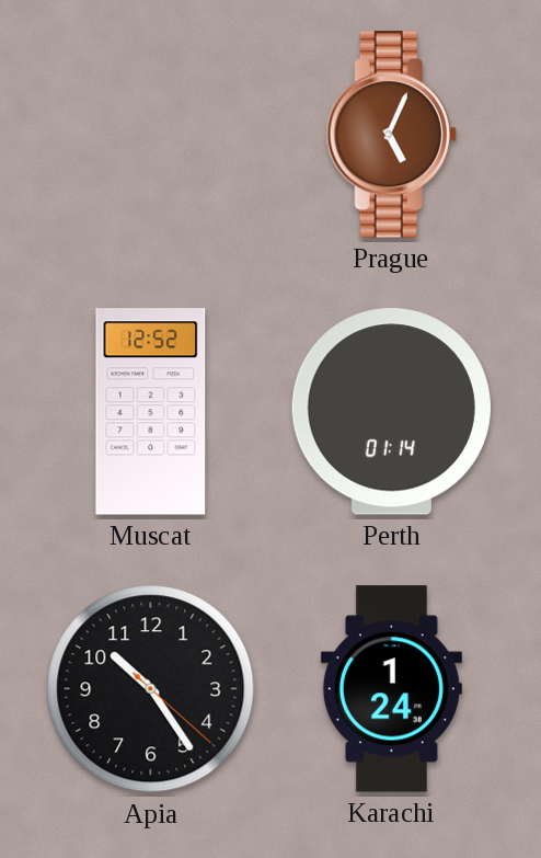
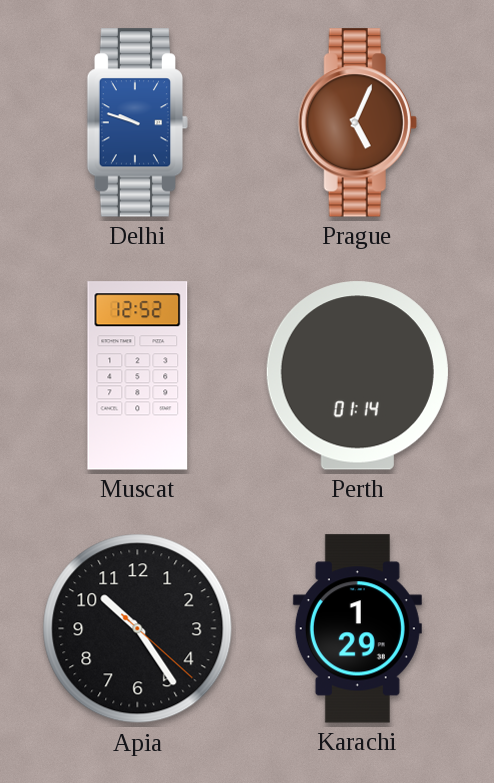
Delhi: none -> 9:48 (138, 123)
Karachi: 1:24 -> 1:29 (357, 629)
